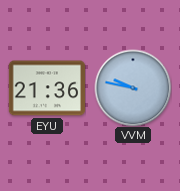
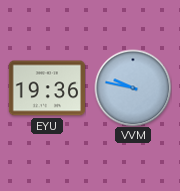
EYU: 21:36 -> 19:36 (46, 88)
